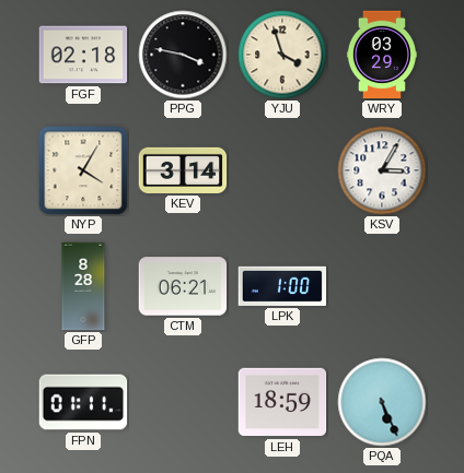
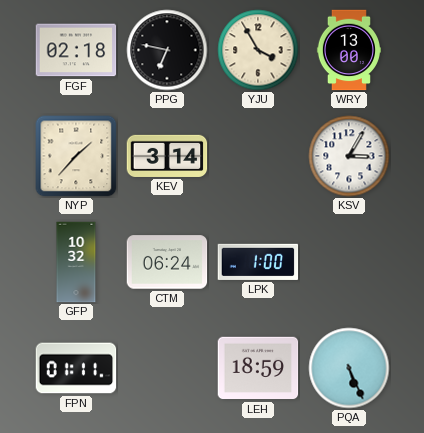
PPG: 3:47 -> 6:47 (167, 50)
YJU: 3:57 -> 3:55 (258, 50)
WRY: 03:29 -> 13:00 (349, 50)
NYP: 4:05 -> 1:37 (76, 156)
GFP: 8:28 -> 10:32 (76, 262)
CTM: 06:21 -> 06:24 (167, 262)
